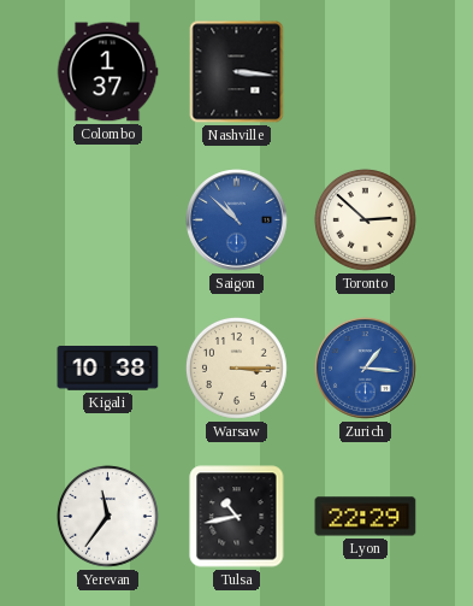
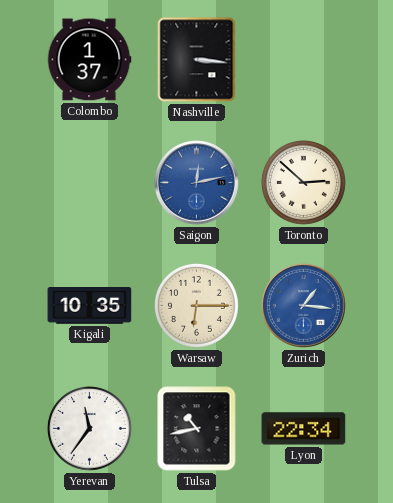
Saigon: 10:52 -> 12:13 (197, 183)
Kigali: 10:38 -> 10:35 (90, 306)
Warsaw: 3:15 -> 6:15 (196, 305)
Lyon: 22:29 -> 22:34 (304, 429)
